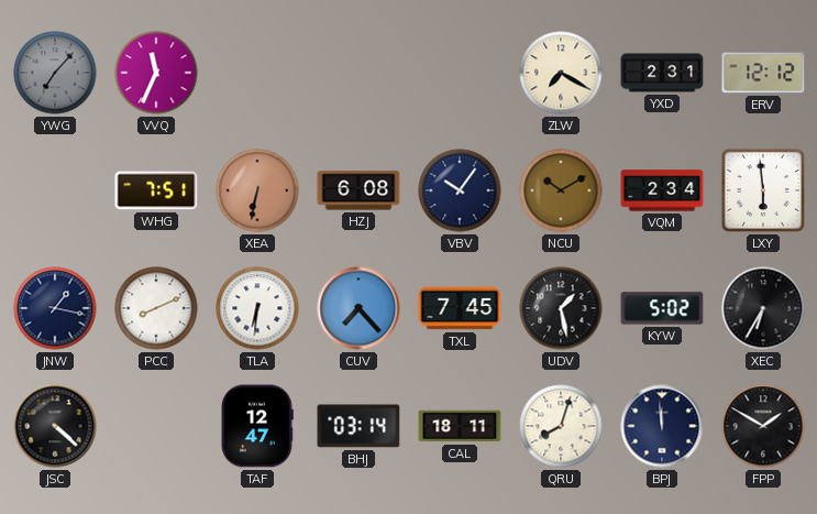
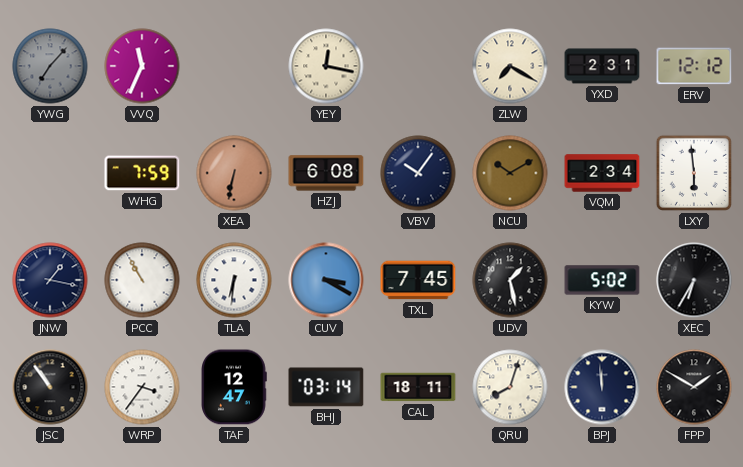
YEY: none -> 12:17 (326, 66)
WHG: 7:51 -> 7:59 (142, 173)
PCC: 8:11 -> 10:55 (142, 280)
CUV: 7:23 -> 3:20 (326, 280)
JSC: 4:22 -> 10:54 (50, 387)
WRP: none -> 3:36 (142, 387)
